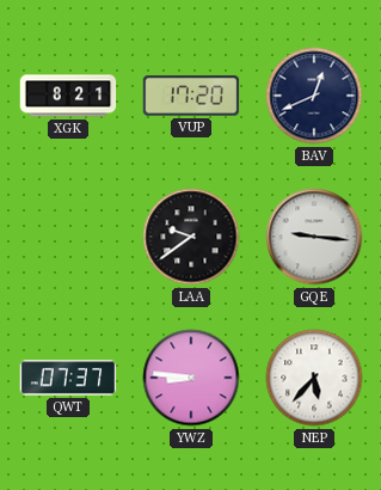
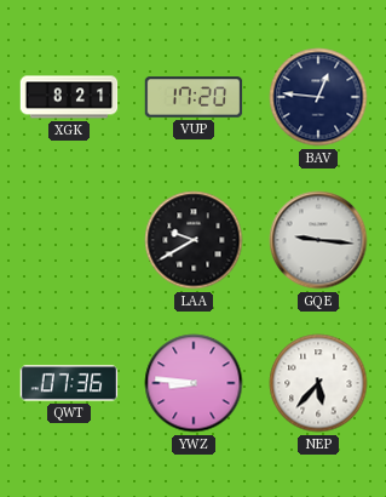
BAV: 12:41 -> 12:46 (318, 97)
LAA: 9:39 -> 9:40 (194, 240)
QWT: 07:37 -> 07:36 (69, 383)
